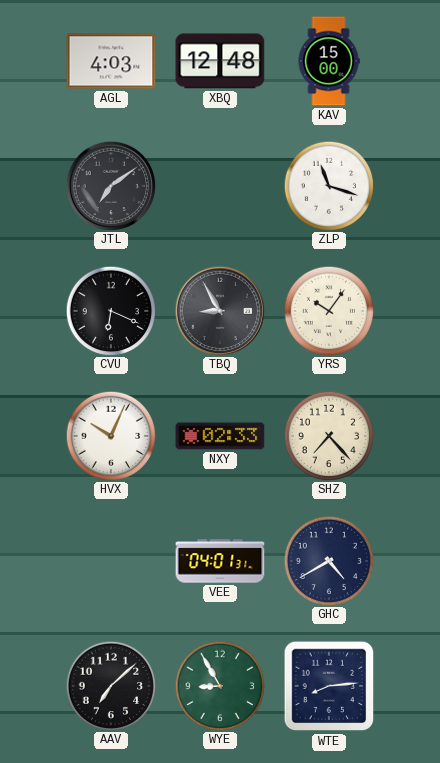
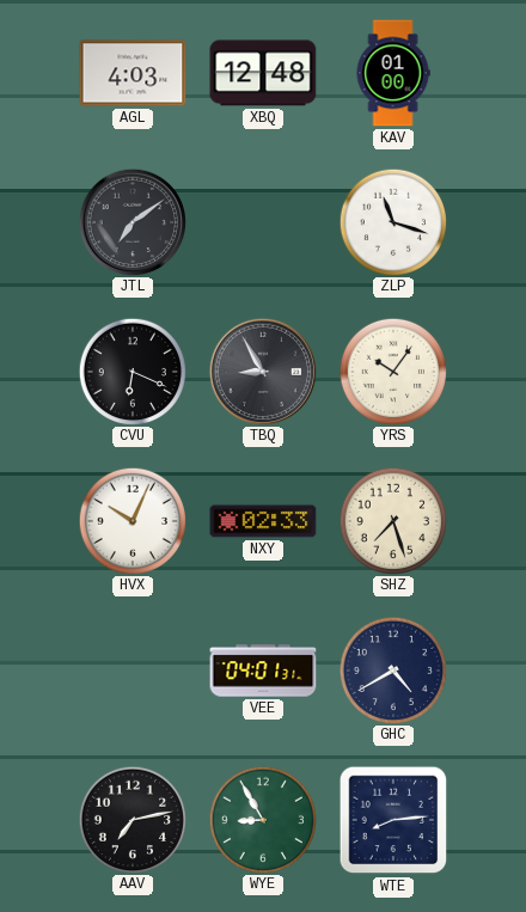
KAV: 15:00 -> 01:00 (393, 73)
SHZ: 7:23 -> 7:27 (392, 520)
AAV: 7:08 -> 7:13 (131, 819)
